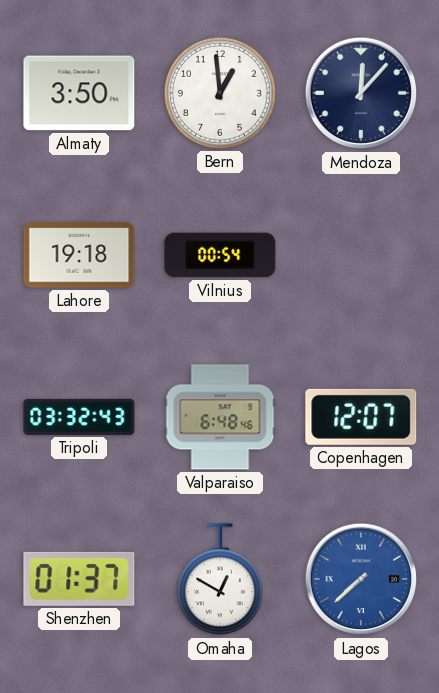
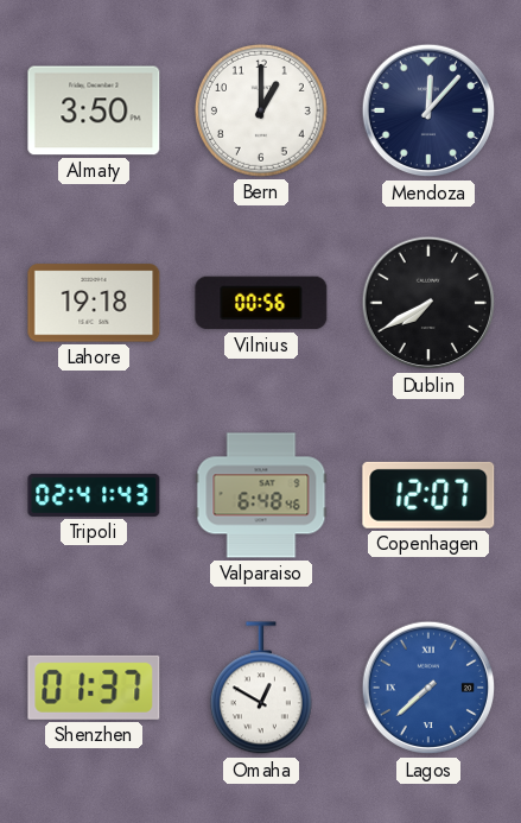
Bern: 12:59 -> 1:00 (261, 110)
Vilnius: 00:54 -> 00:56 (261, 303)
Dublin: none -> 7:40 (428, 303)
Tripoli: 03:32 -> 02:41 (94, 495)
